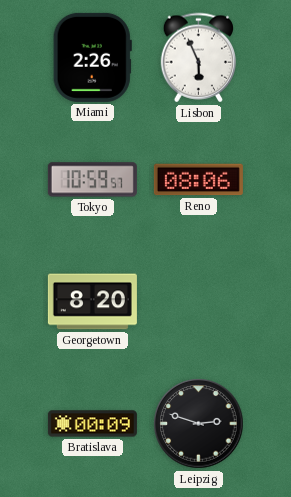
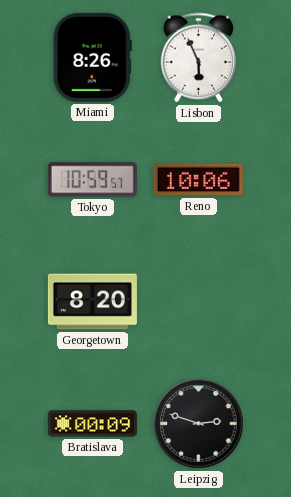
Miami: 2:26 -> 8:26 (92, 57)
Reno: 08:06 -> 10:06 (198, 180)
